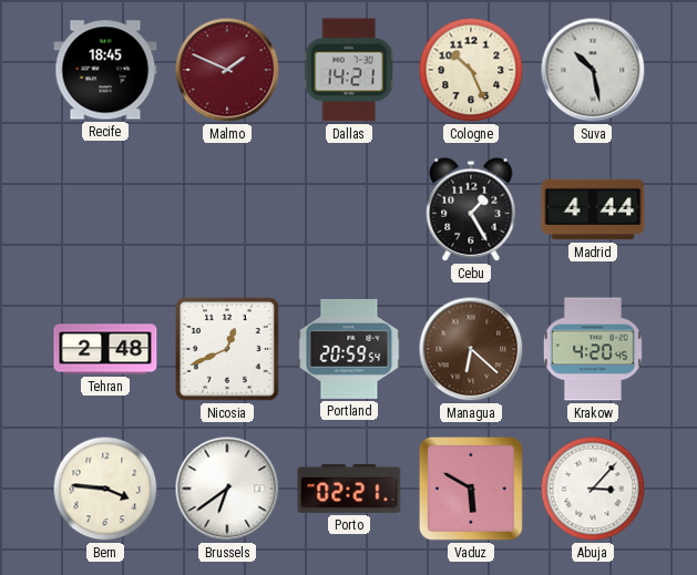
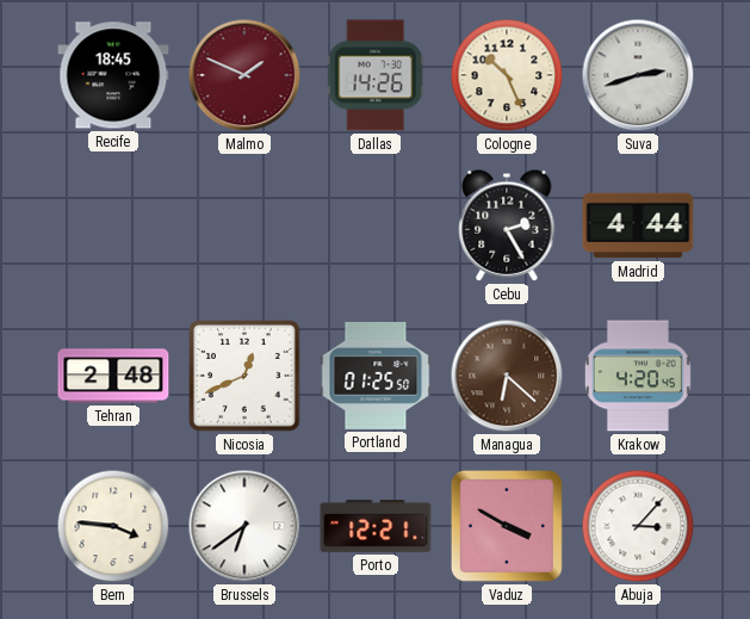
Dallas: 14:21 -> 14:26 (376, 75)
Suva: 10:28 -> 2:42 (638, 75)
Cebu: 1:25 -> 2:25 (507, 225)
Portland: 20:59 -> 01:25 (376, 376)
Porto: 02:21 -> 12:21 (376, 527)
Vaduz: 5:50 -> 3:50 (507, 526)
